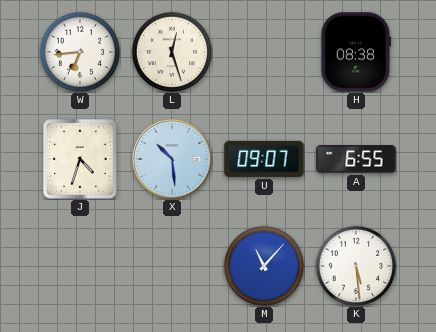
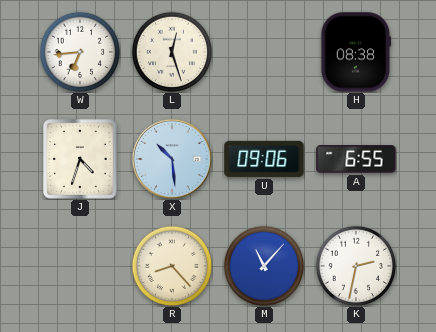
U: 09:07 -> 09:06 (264, 159)
R: none -> 8:23 (172, 266)
K: 5:29 -> 2:32 (356, 266)
